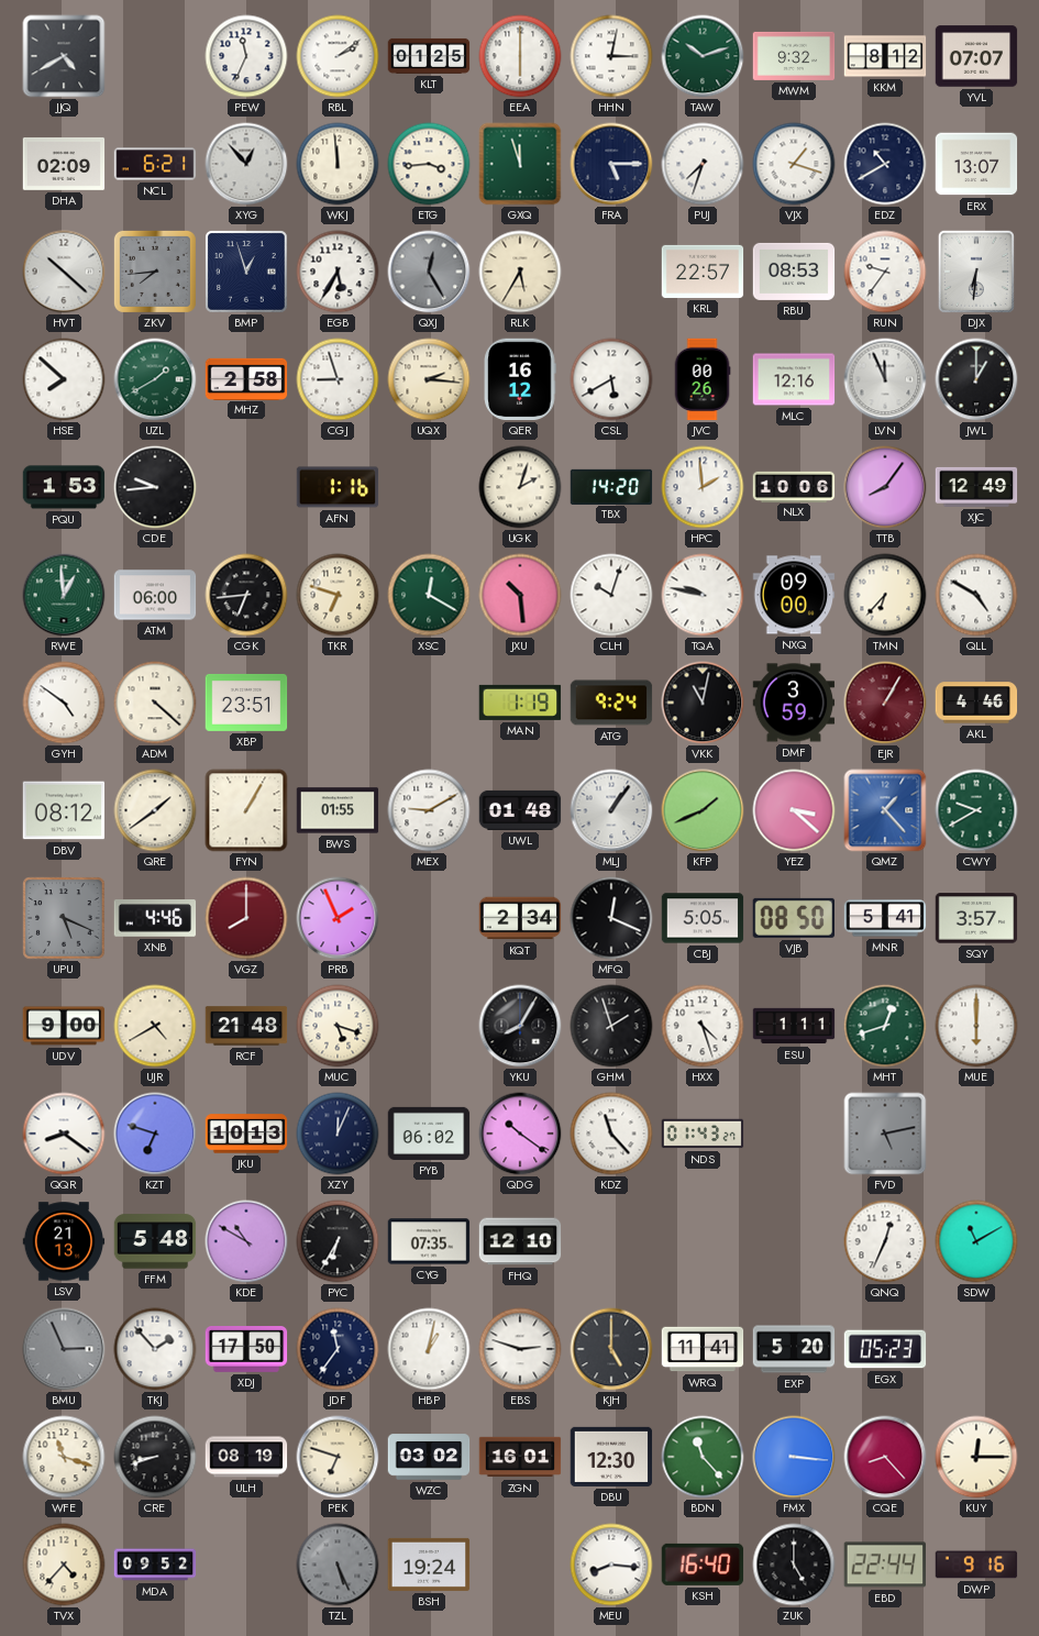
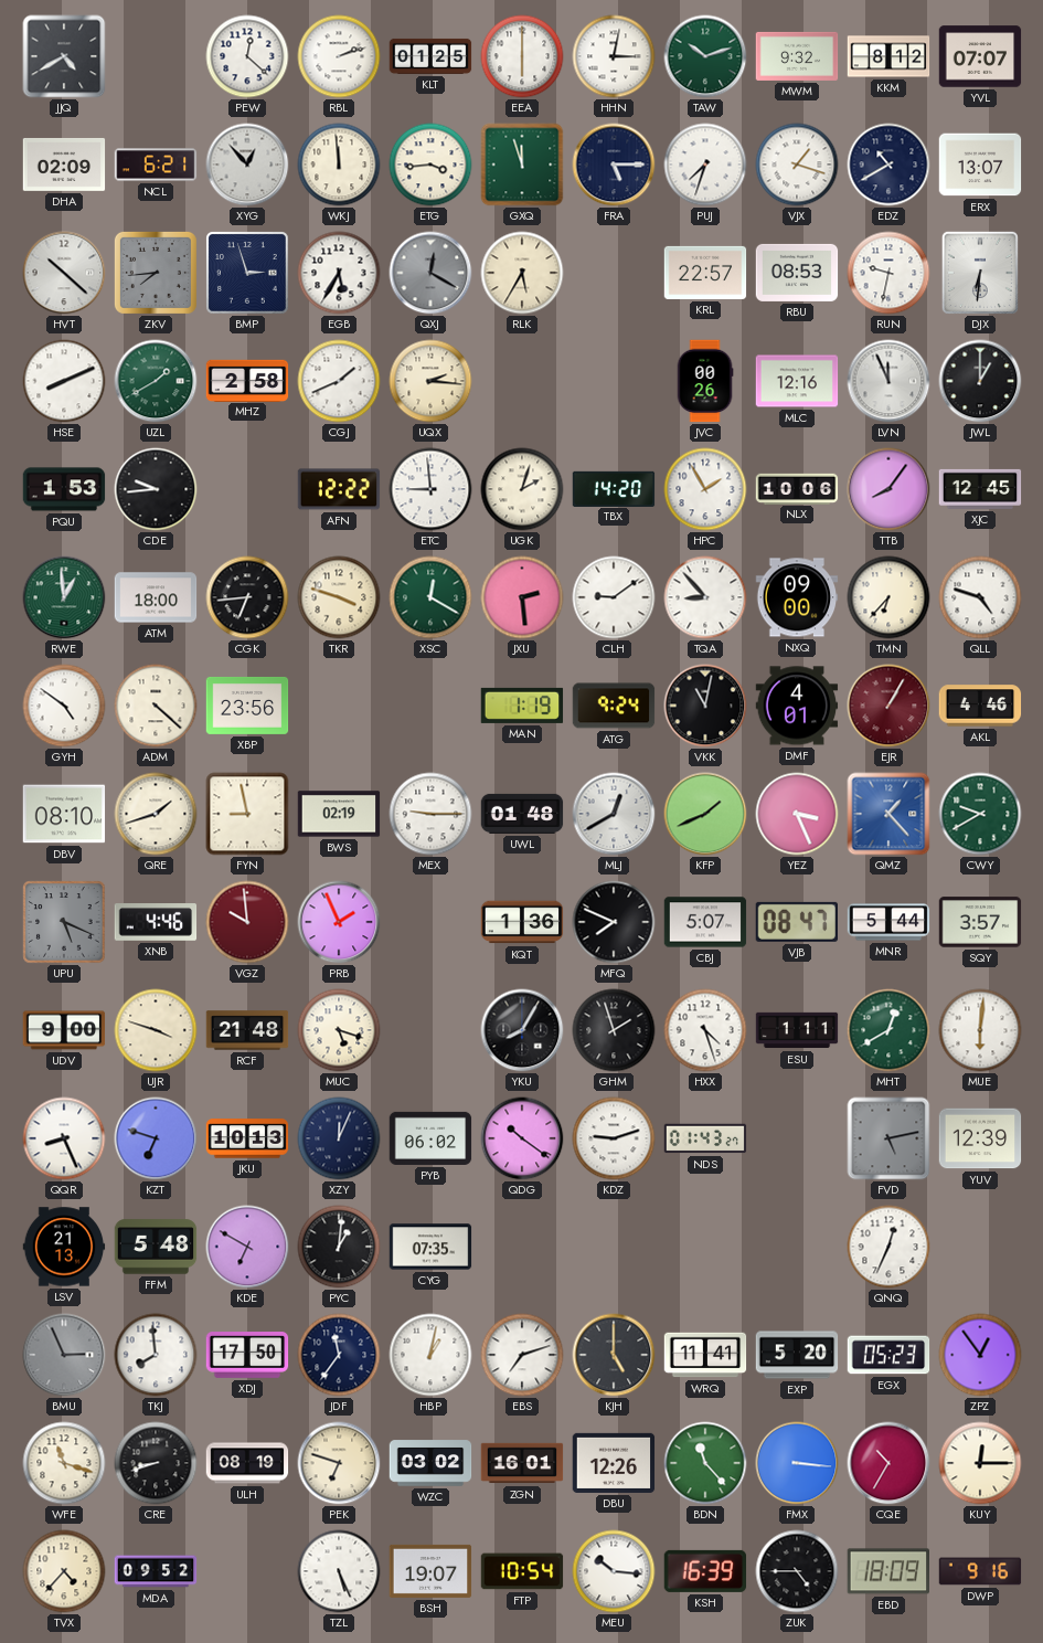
PEW: 11:34 -> 12:22 (247, 56)
RBL: 2:09 -> 2:12 (339, 56)
BMP: 12:57 -> 2:57 (247, 273)
QXJ: 12:25 -> 12:20 (430, 273)
RUN: 9:36 -> 9:32 (888, 273)
HSE: 7:52 -> 8:11 (64, 381)
CGJ: 8:57 -> 1:41 (339, 381)
QER: 16:12 -> none (520, 379)
CSL: 5:40 -> none (611, 379)
AFN: 1:16 -> 12:22 (339, 489)
ETC: none -> 8:59 (430, 489)
HPC: 1:59 -> 1:55 (705, 489)
XJC: 12:49 -> 12:45 (980, 489)
ATM: 06:00 -> 18:00 (156, 597)
TKR: 6:48 -> 3:48 (339, 597)
JXU: 10:29 -> 2:29 (522, 597)
CLH: 10:03 -> 9:09 (614, 597)
TQA: 9:47 -> 8:53 (705, 597)
QLL: 4:50 -> 4:48 (980, 597)
XBP: 23:51 -> 23:56 (247, 706)
DMF: 3:59 -> 4:01 (797, 706)
DBV: 08:12 -> 08:10 (64, 814)
QRE: 1:39 -> 1:42 (156, 814)
FYN: 1:05 -> 8:58 (247, 814)
BWS: 01:55 -> 02:19 (339, 814)
MEX: 9:10 -> 9:15 (430, 814)
MLJ: 1:06 -> 12:40 (614, 814)
YEZ: 3:22 -> 3:26 (797, 814)
VGZ: 8:00 -> 9:59 (247, 922)
KQT: 2:34 -> 1:36 (522, 922)
MFQ: 12:19 -> 7:49 (614, 922)
CBJ: 5:05 -> 5:07 (705, 922)
VJB: 08:50 -> 08:47 (796, 922)
MNR: 5:41 -> 5:44 (888, 922)
UJR: 4:40 -> 3:48 (156, 1030)
MHT: 12:42 -> 12:40 (888, 1030)
MUE: 6:00 -> 6:01 (980, 1030)
QQR: 8:21 -> 8:26 (64, 1138)
KDZ: 11:23 -> 9:12 (614, 1138)
YUV: none -> 12:39 (980, 1138)
KDE: 10:50 -> 6:50 (247, 1247)
PYC: 6:35 -> 1:01 (339, 1247)
FHQ: 12:10 -> none (520, 1241)
SDW: 11:10 -> none (976, 1241)
TKJ: 1:53 -> 7:59 (156, 1355)
EBS: 2:48 -> 7:12 (522, 1355)
ZPZ: none -> 12:54 (980, 1355)
DBU: 12:30 -> 12:26 (614, 1463)
CQE: 8:23 -> 10:35 (888, 1463)
TZL dial: grey -> white (339, 1571)
BSH: 19:24 -> 19:07 (430, 1571)
FTP: none -> 10:54 (522, 1571)
MEU: 8:16 -> 10:16 (614, 1571)
KSH: 16:40 -> 16:39 (705, 1571)
ZUK: 5:00 -> 4:45 (797, 1571)
EBD: 22:44 -> 18:09 (887, 1571)
